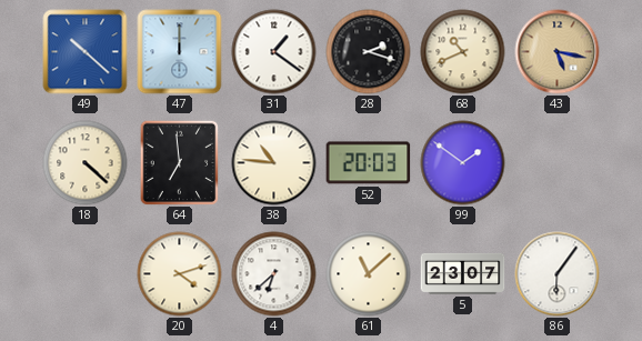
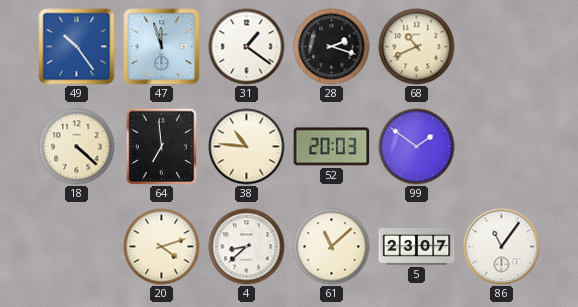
49: 10:22 -> 10:24 (77, 47)
47: 12:00 -> 11:57 (162, 47)
43: 5:17 -> none (558, 52)
4: 6:38 -> 8:38 (247, 247)
86: 6:06 -> 11:06 (502, 247)
